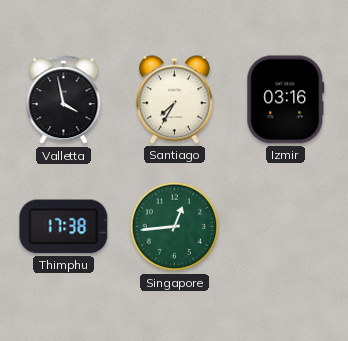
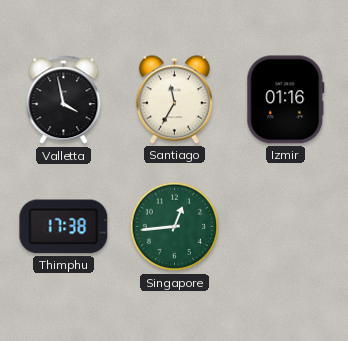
Santiago: 7:35 -> 11:35 (174, 100)
Izmir: 03:16 -> 01:16 (286, 100)
